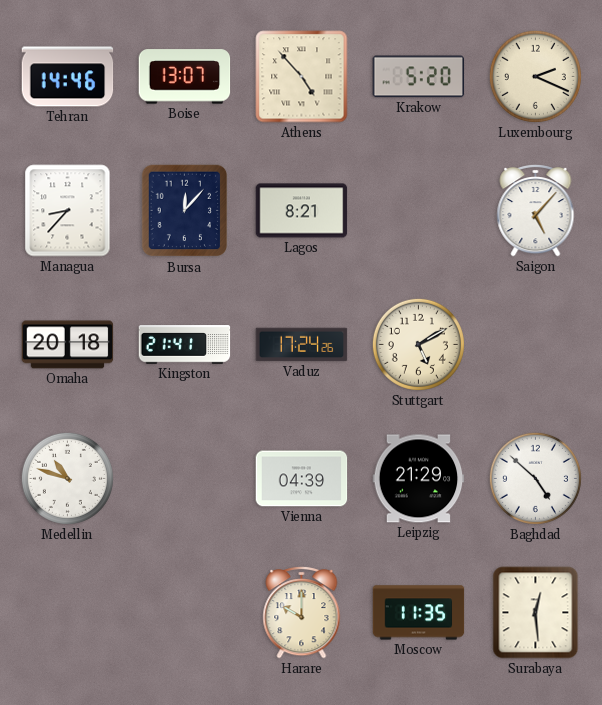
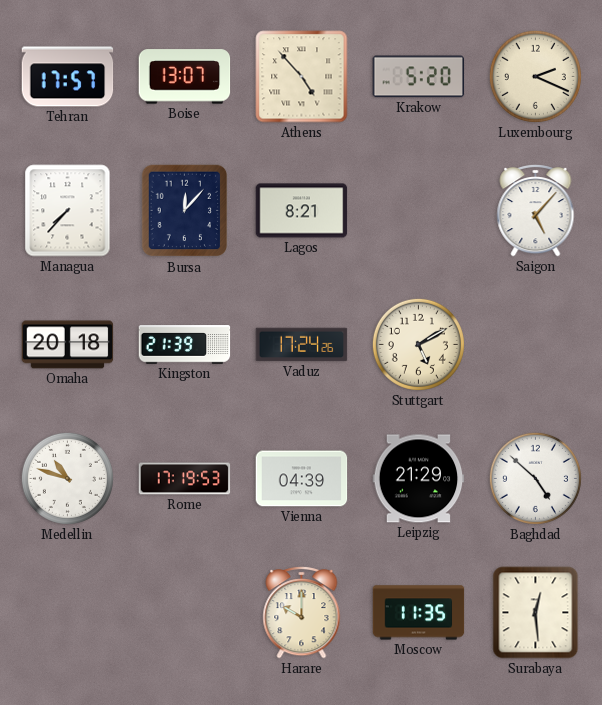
Tehran: 14:46 -> 17:57 (68, 77)
Managua: 8:37 -> 7:37 (68, 211)
Kingston: 21:41 -> 21:39 (185, 345)
Rome: none -> 17:19 (185, 479)
